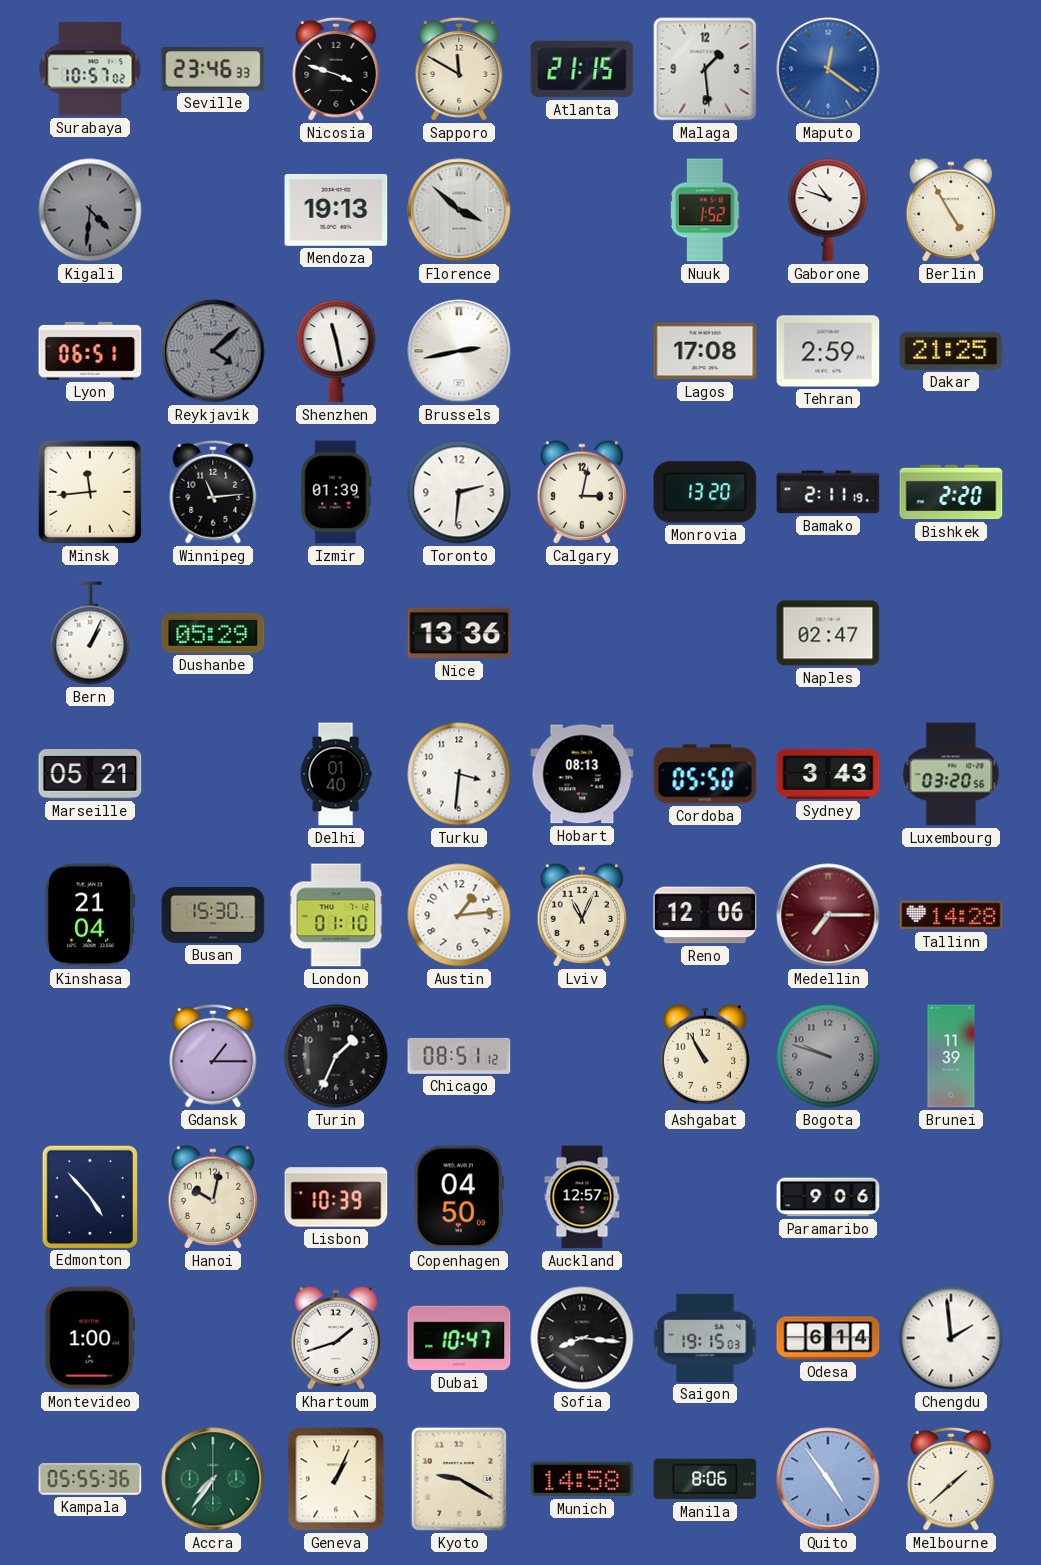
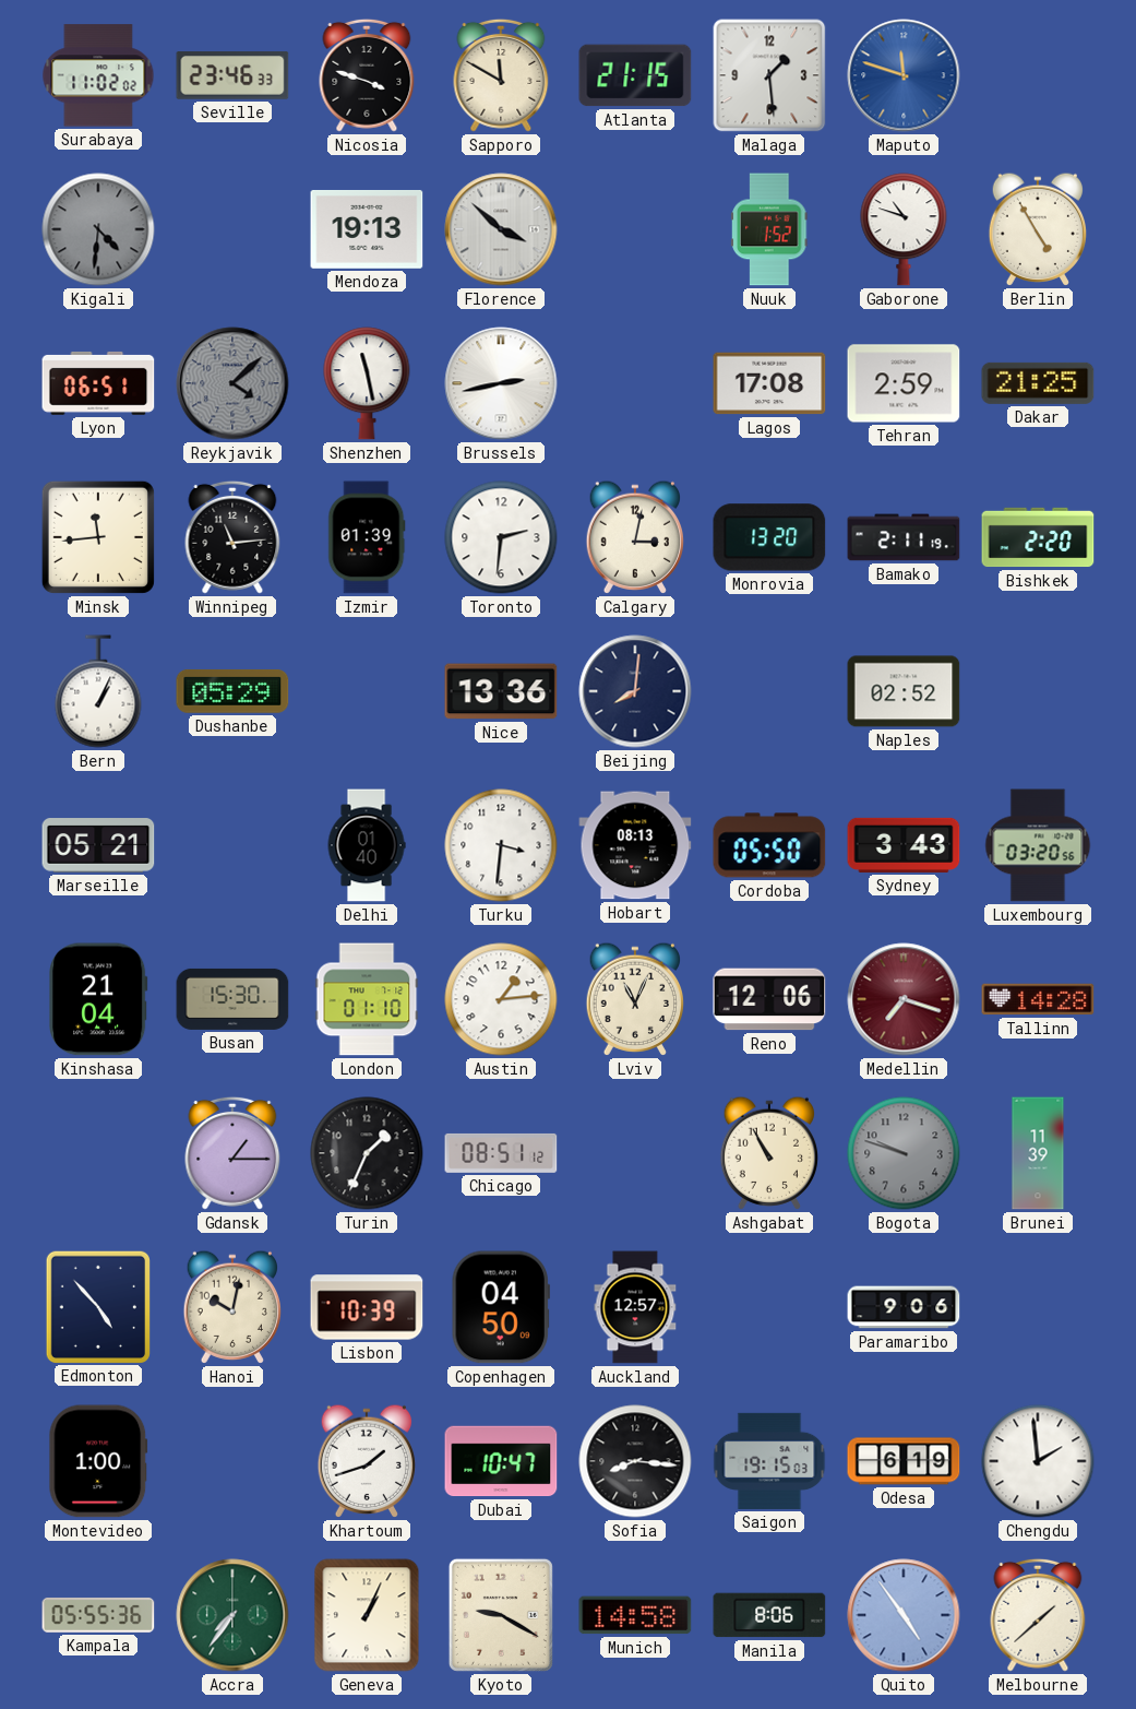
Surabaya: 10:57 -> 11:02 (98, 75)
Maputo: 12:21 -> 11:48 (904, 75)
Beijing: none -> 8:01 (635, 691)
Naples: 02:47 -> 02:52 (904, 691)
Medellin: 7:15 -> 7:18 (904, 999)
Odesa: 6:14 -> 6:19 (904, 1461)
